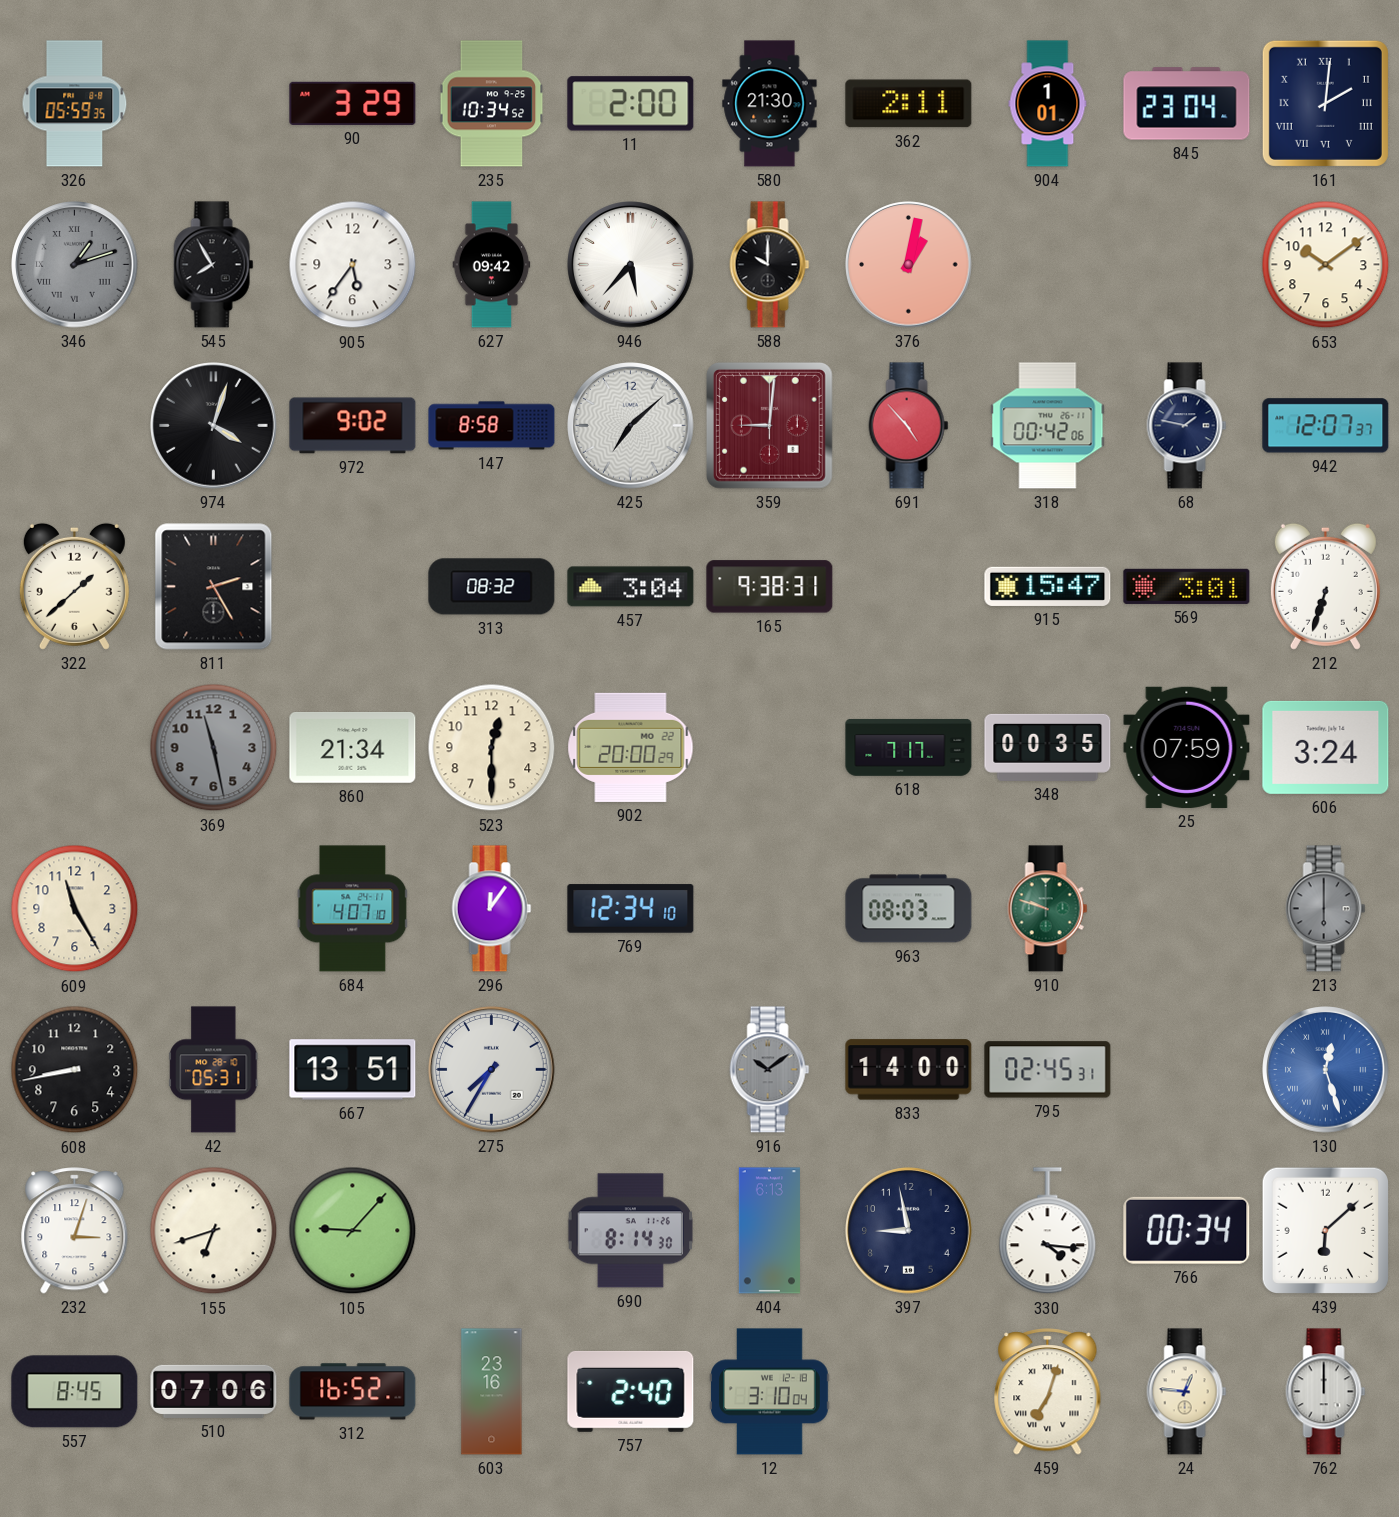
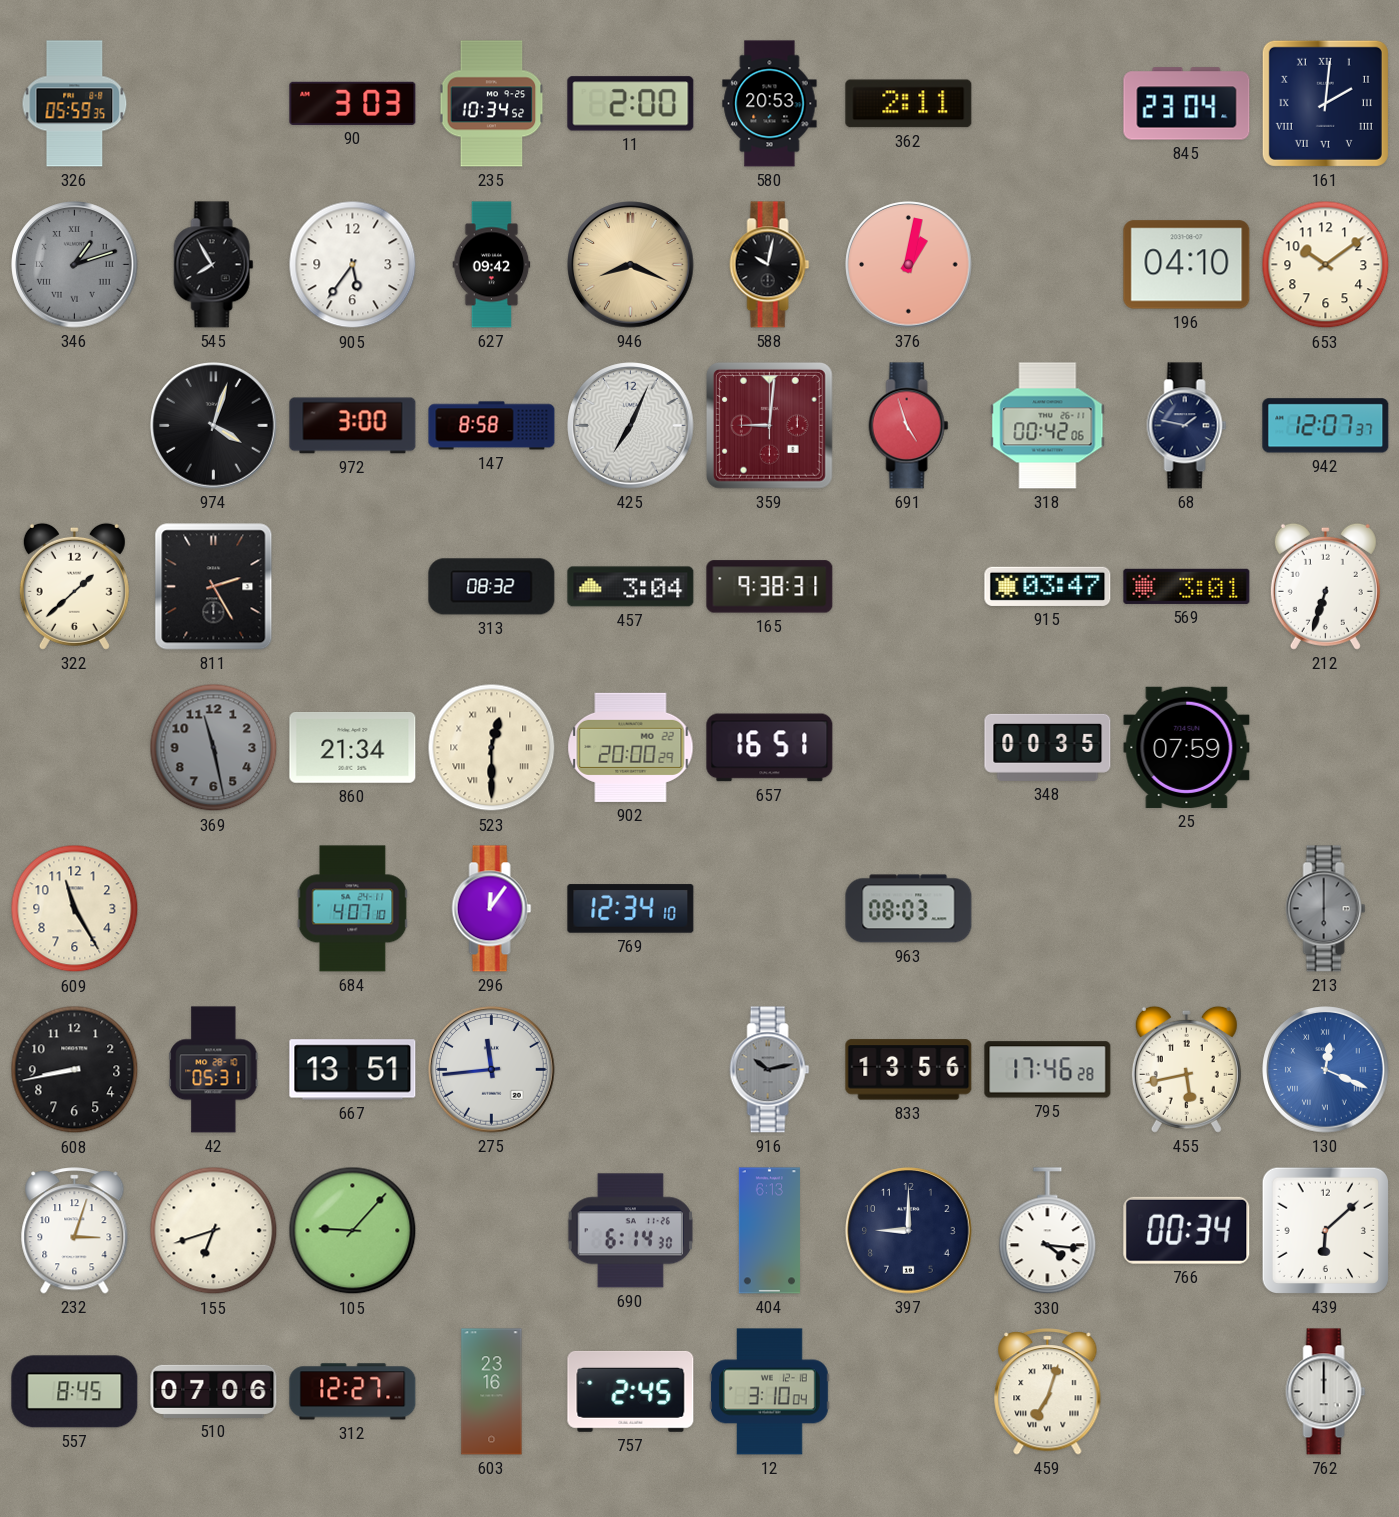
90: 3:29 -> 3:03 (353, 103)
580: 21:30 -> 20:53 (770, 104)
904: 1:01 -> none (1048, 104)
946: 5:37 -> 8:19 (631, 265)
946 dial: white -> champagne (631, 265)
588: 10:00 -> 10:02 (770, 265)
196: none -> 04:10 (1187, 265)
972: 9:02 -> 3:00 (353, 426)
425: 7:08 -> 7:04 (631, 426)
691: 4:53 -> 4:57 (909, 426)
915: 15:47 -> 03:47 (1048, 586)
523 numerals: Arabic -> Roman (492, 748)
657: none -> 16:51 (770, 748)
618: 7:17 -> none (909, 748)
606: 3:24 -> none (1326, 747)
910: 9:48 -> none (1048, 909)
275: 7:35 -> 11:44 (492, 1070)
916: 10:09 -> 10:13 (770, 1070)
833: 14:00 -> 13:56 (909, 1070)
795: 02:45 -> 17:46 (1048, 1070)
455: none -> 5:43 (1186, 1069)
130: 12:27 -> 12:19 (1326, 1070)
690: 8:14 -> 6:14 (630, 1231)
397: 8:58 -> 9:00 (909, 1231)
312: 16:52 -> 12:27 (353, 1392)
757: 2:40 -> 2:45 (631, 1391)
24: 12:46 -> none (1187, 1392)
